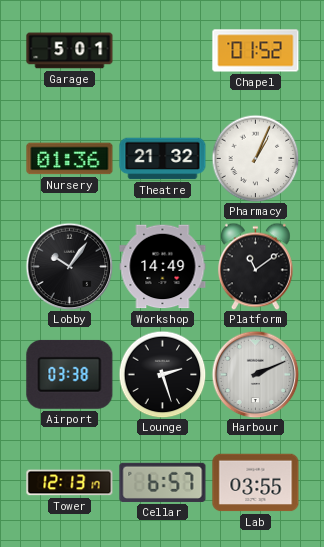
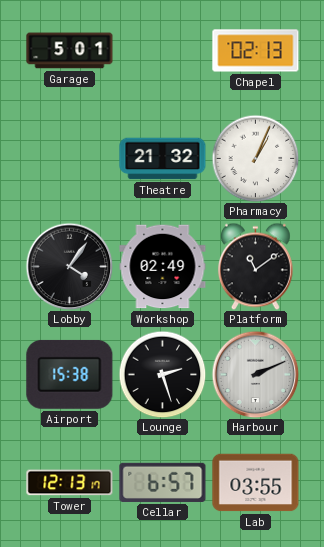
Chapel: 01:52 -> 02:13 (256, 51)
Nursery: 01:36 -> none (70, 159)
Lobby: 10:06 -> 4:06 (69, 266)
Workshop: 14:49 -> 02:49 (163, 267)
Airport: 03:38 -> 15:38 (70, 374)
